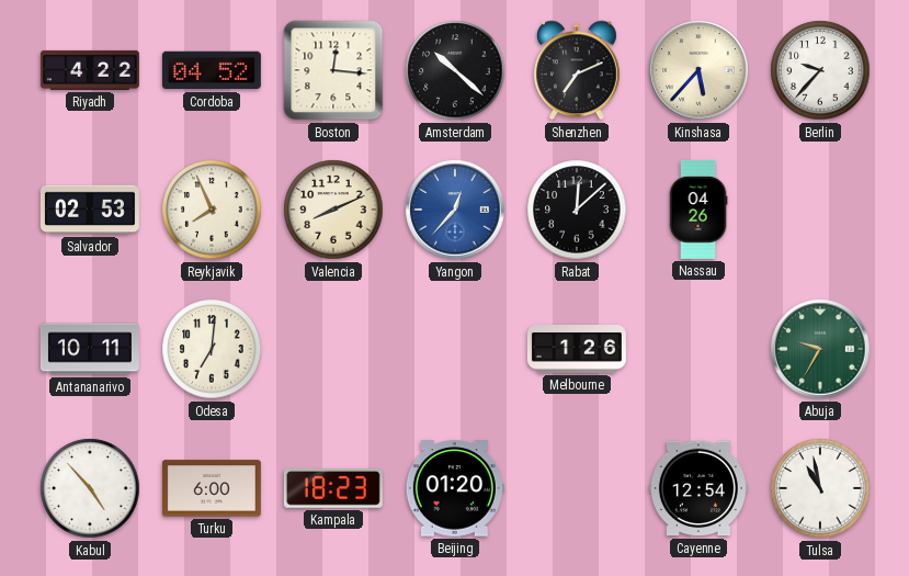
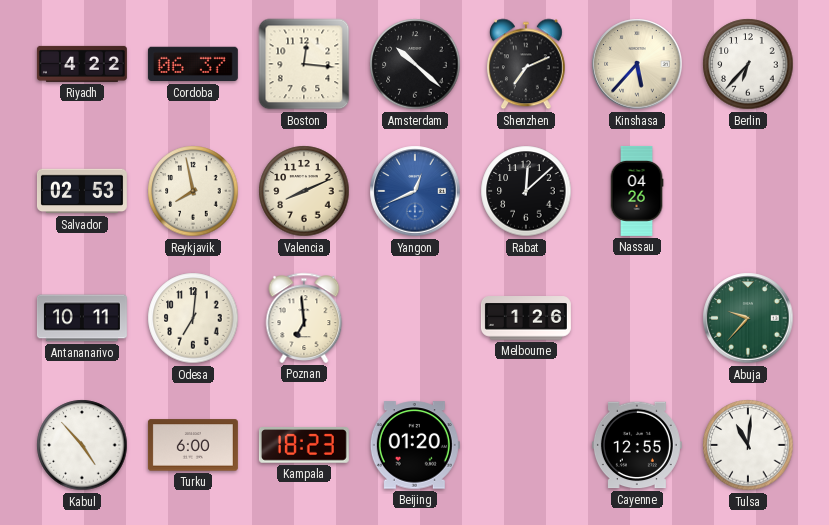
Cordoba: 04:52 -> 06:37 (193, 64)
Berlin: 9:37 -> 6:37 (748, 64)
Reykjavik: 7:56 -> 7:58 (193, 191)
Yangon: 12:37 -> 12:41 (415, 191)
Poznan: none -> 6:59 (304, 318)
Abuja: 9:35 -> 9:37 (748, 318)
Cayenne: 12:54 -> 12:55 (637, 445)
Tulsa: 10:58 -> 11:01 (748, 445)
